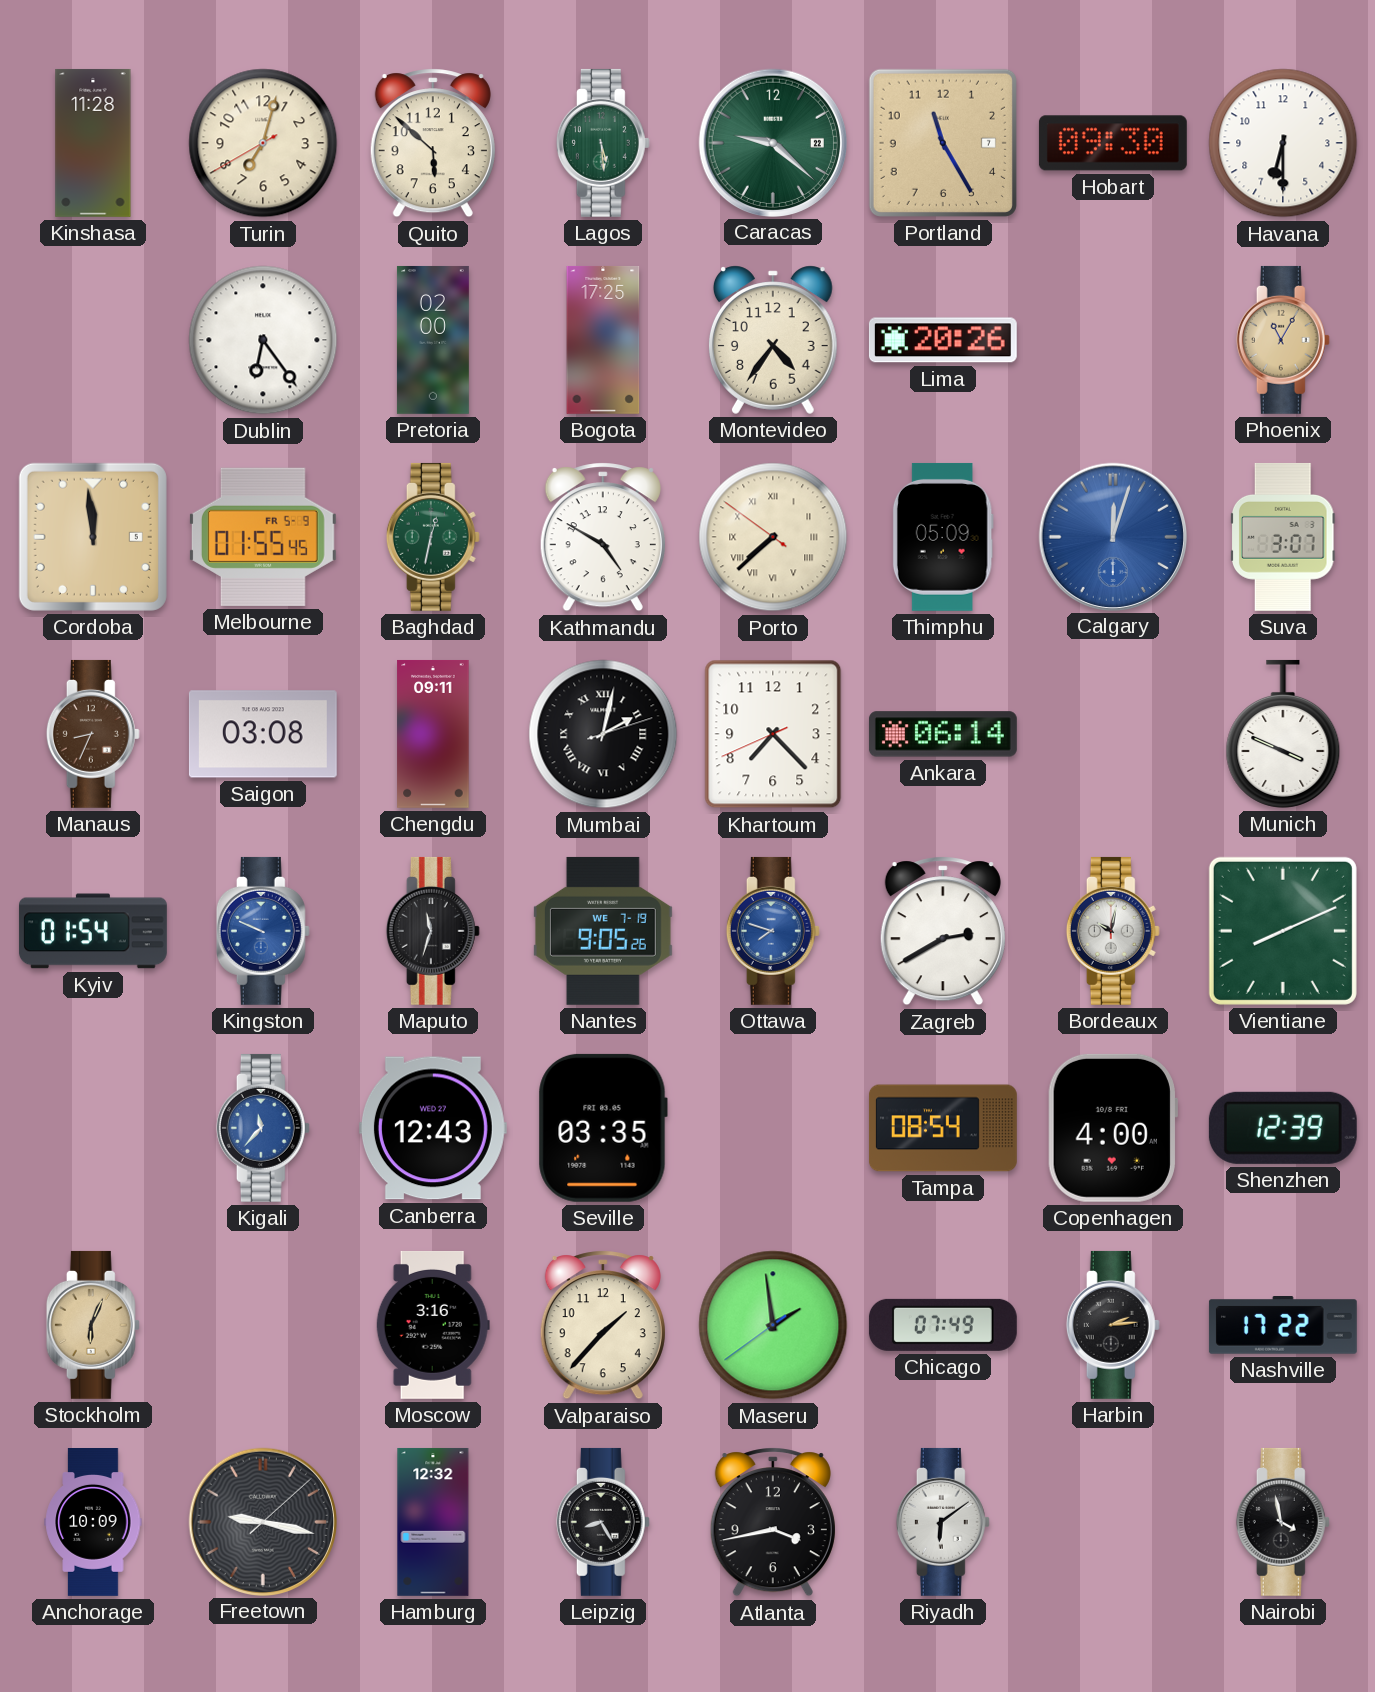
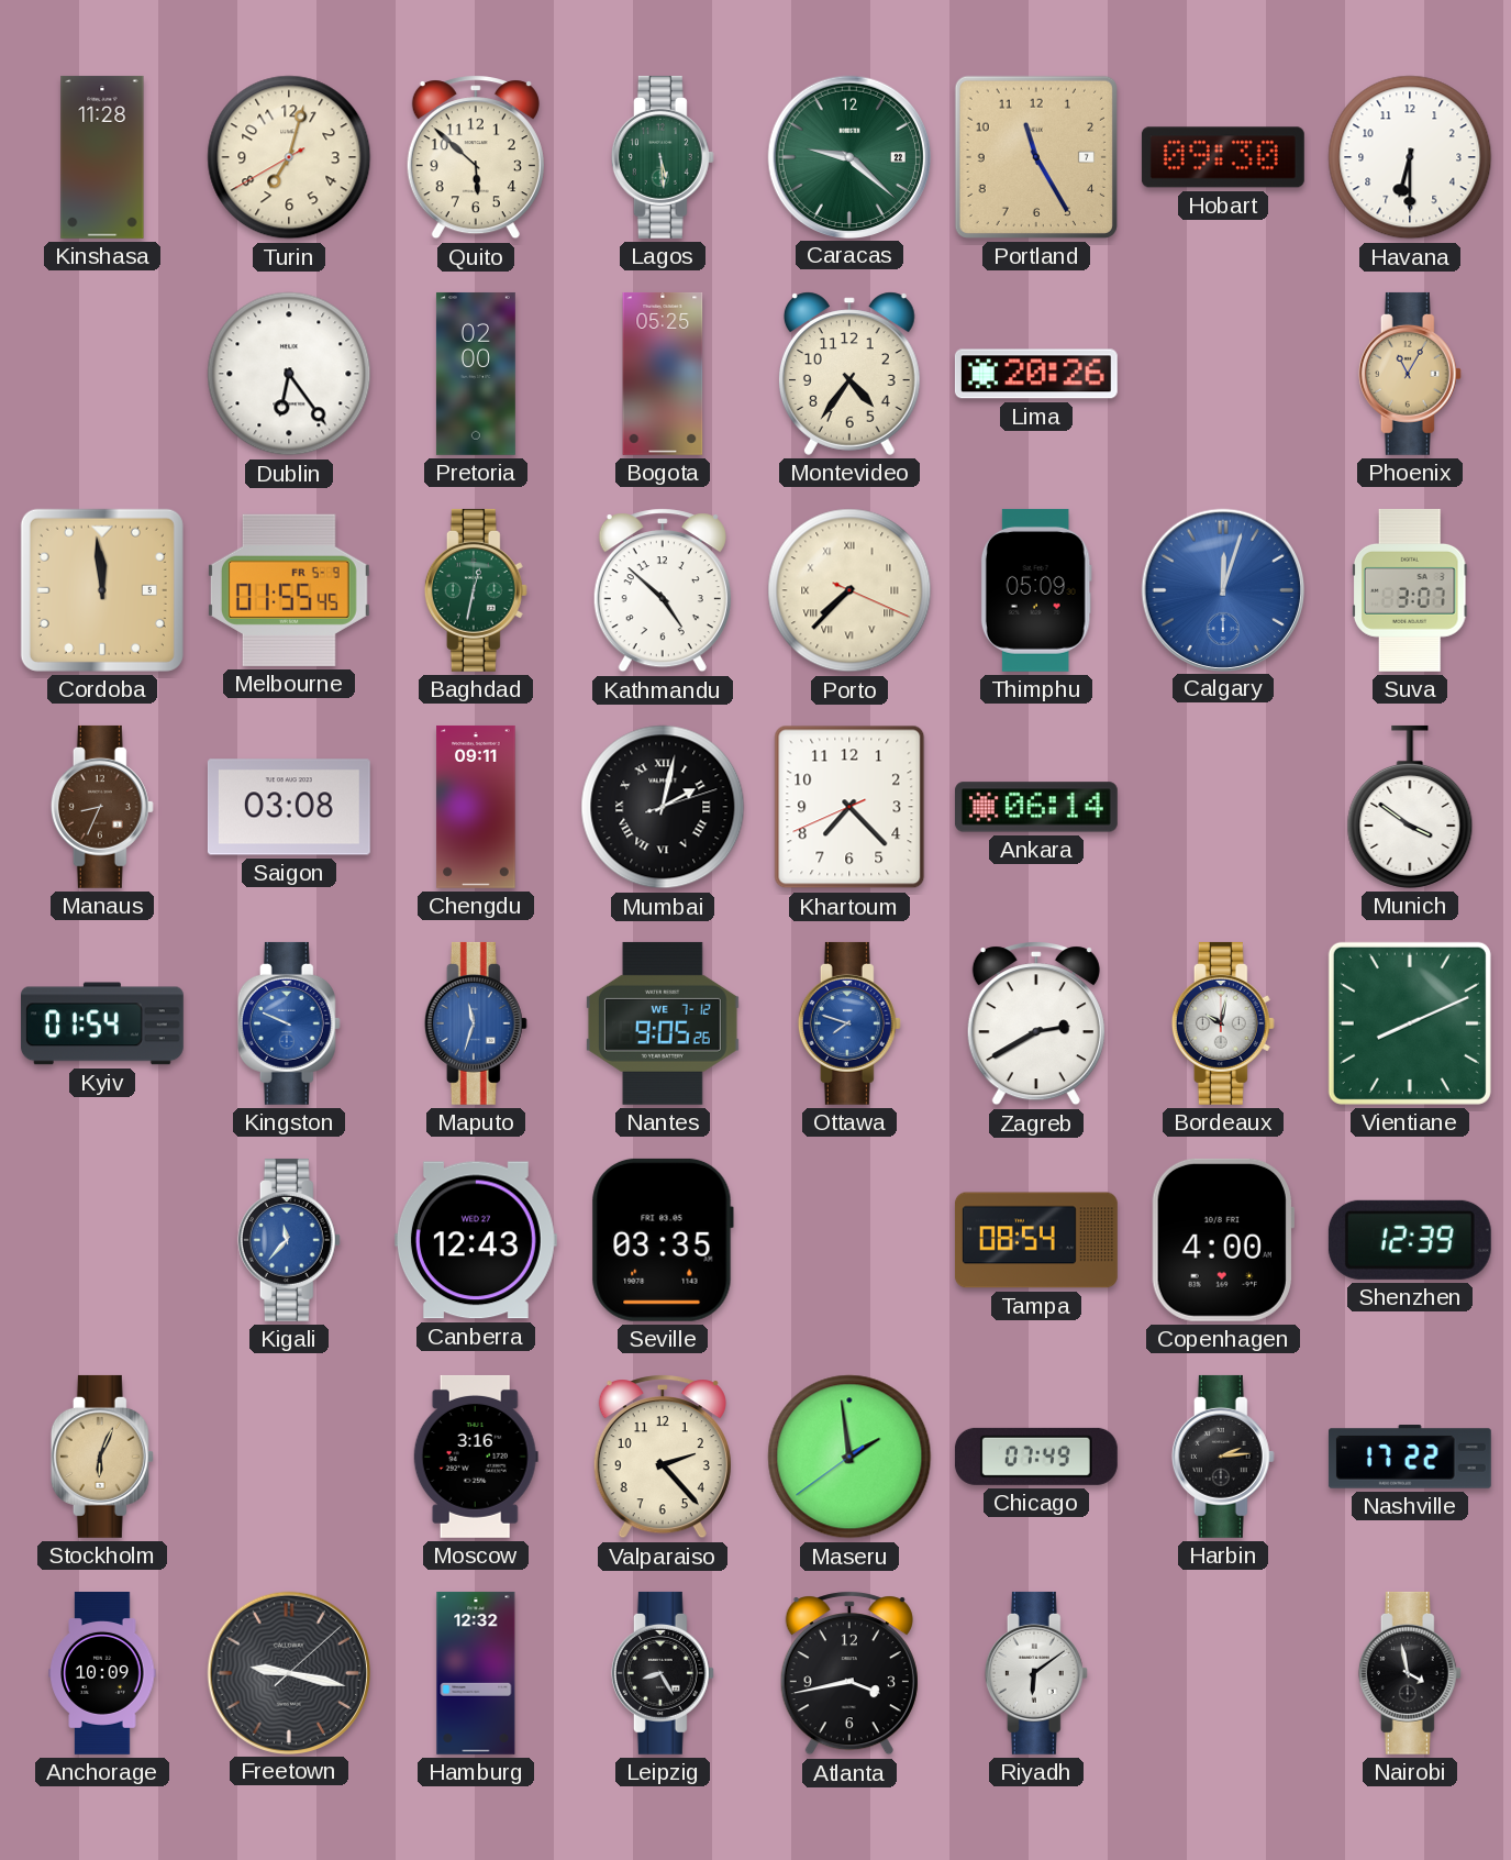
Bogota: 17:25 -> 05:25 (663, 374)
Kathmandu: 4:50 -> 4:52 (663, 590)
Porto: 7:37:51 -> 7:37:19 (849, 590)
Munich: 3:49 -> 3:51 (1410, 807)
Maputo dial: black -> blue (476, 1023)
Nantes date: WE 7-19 -> WE 7-12 (663, 1023)
Valparaiso: 1:37 -> 2:23 (663, 1457)
